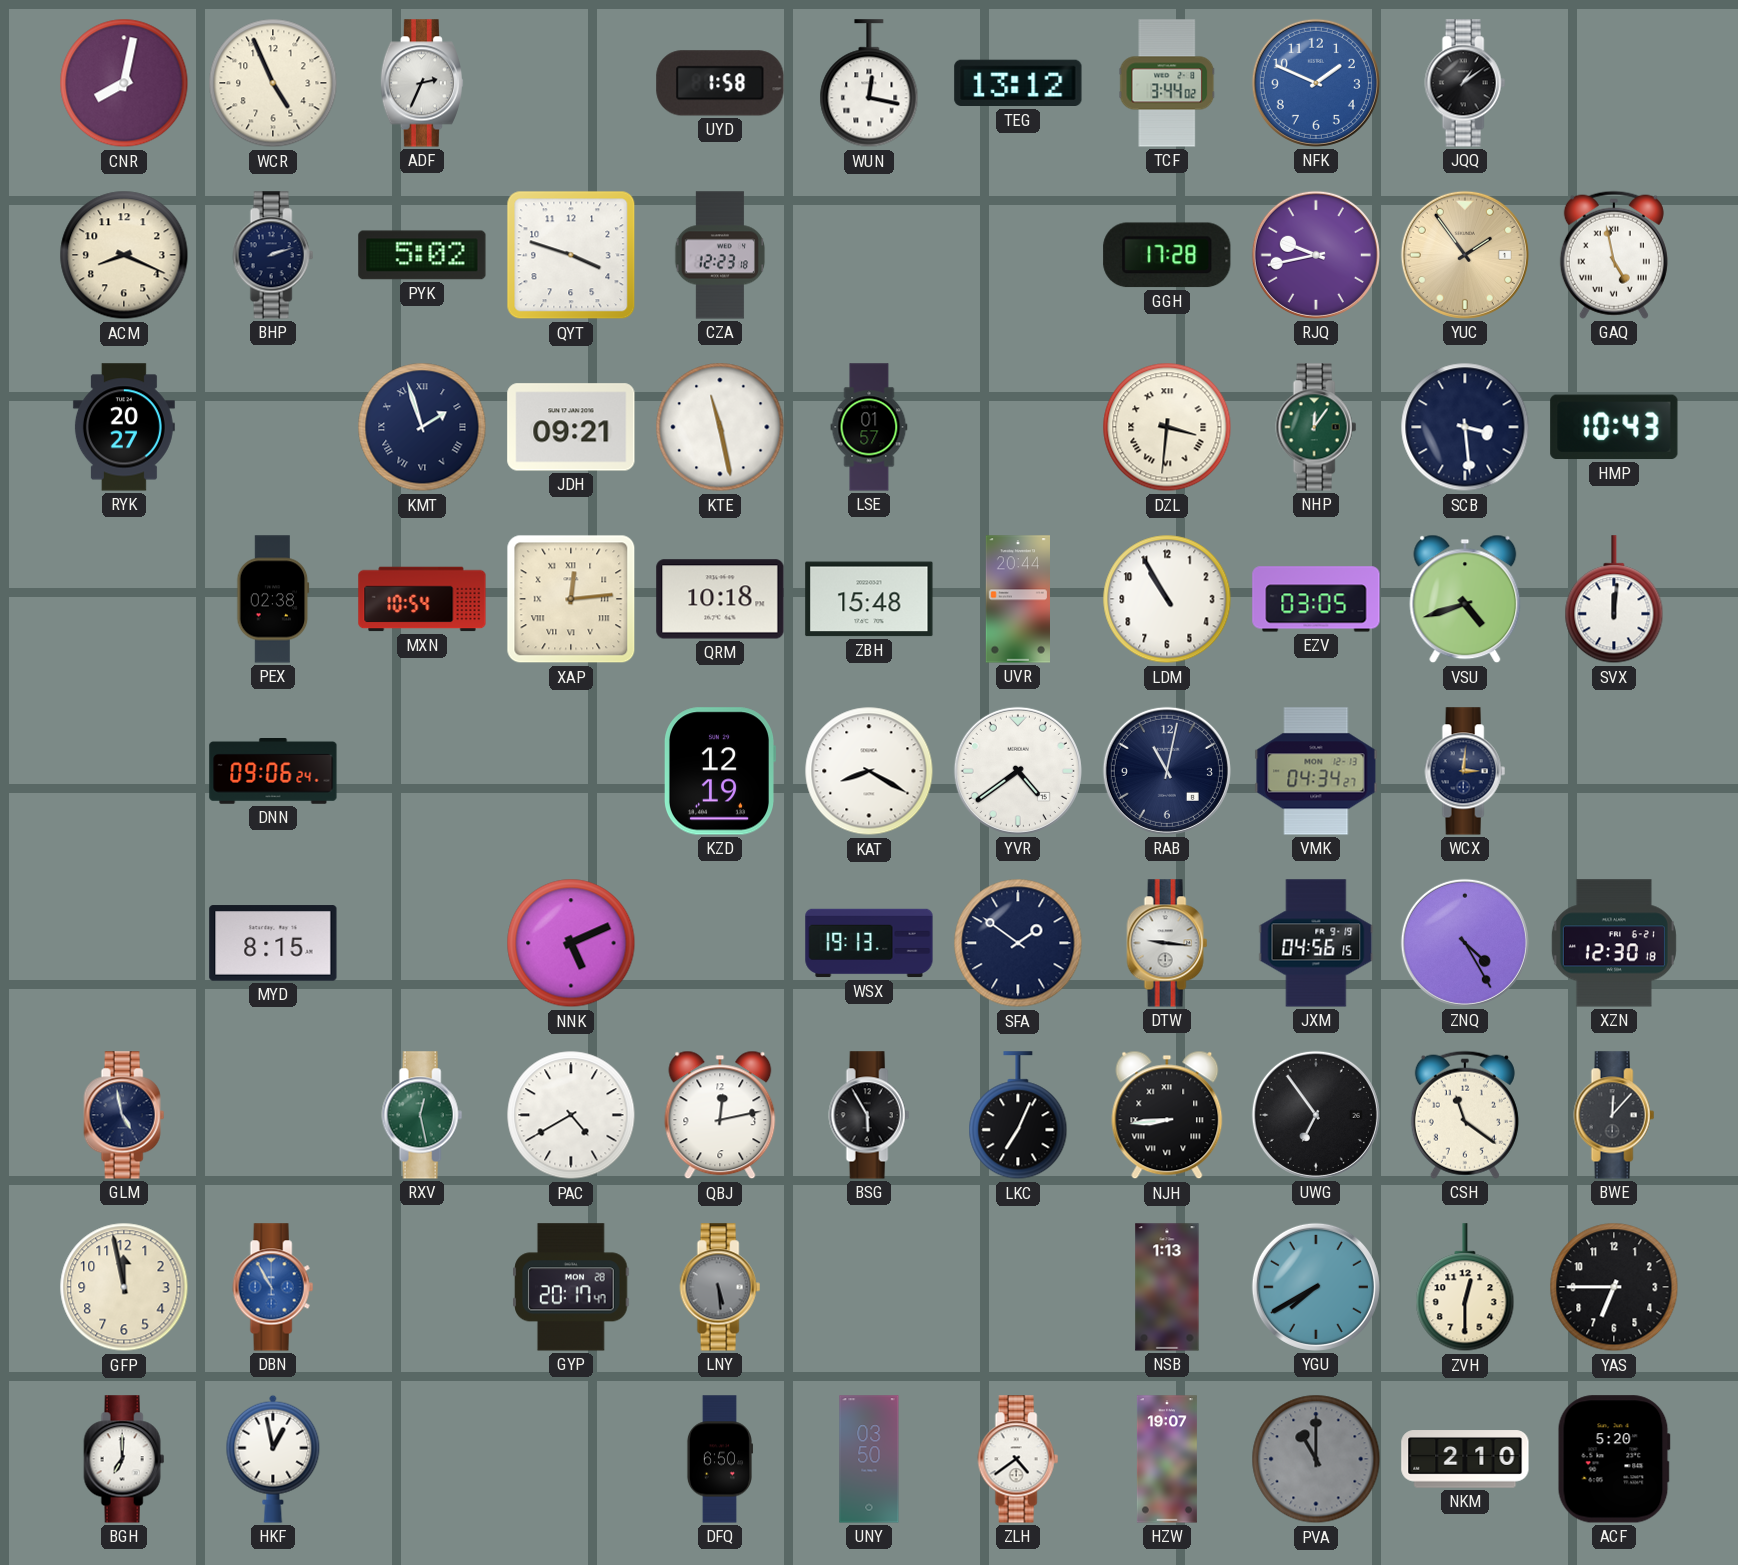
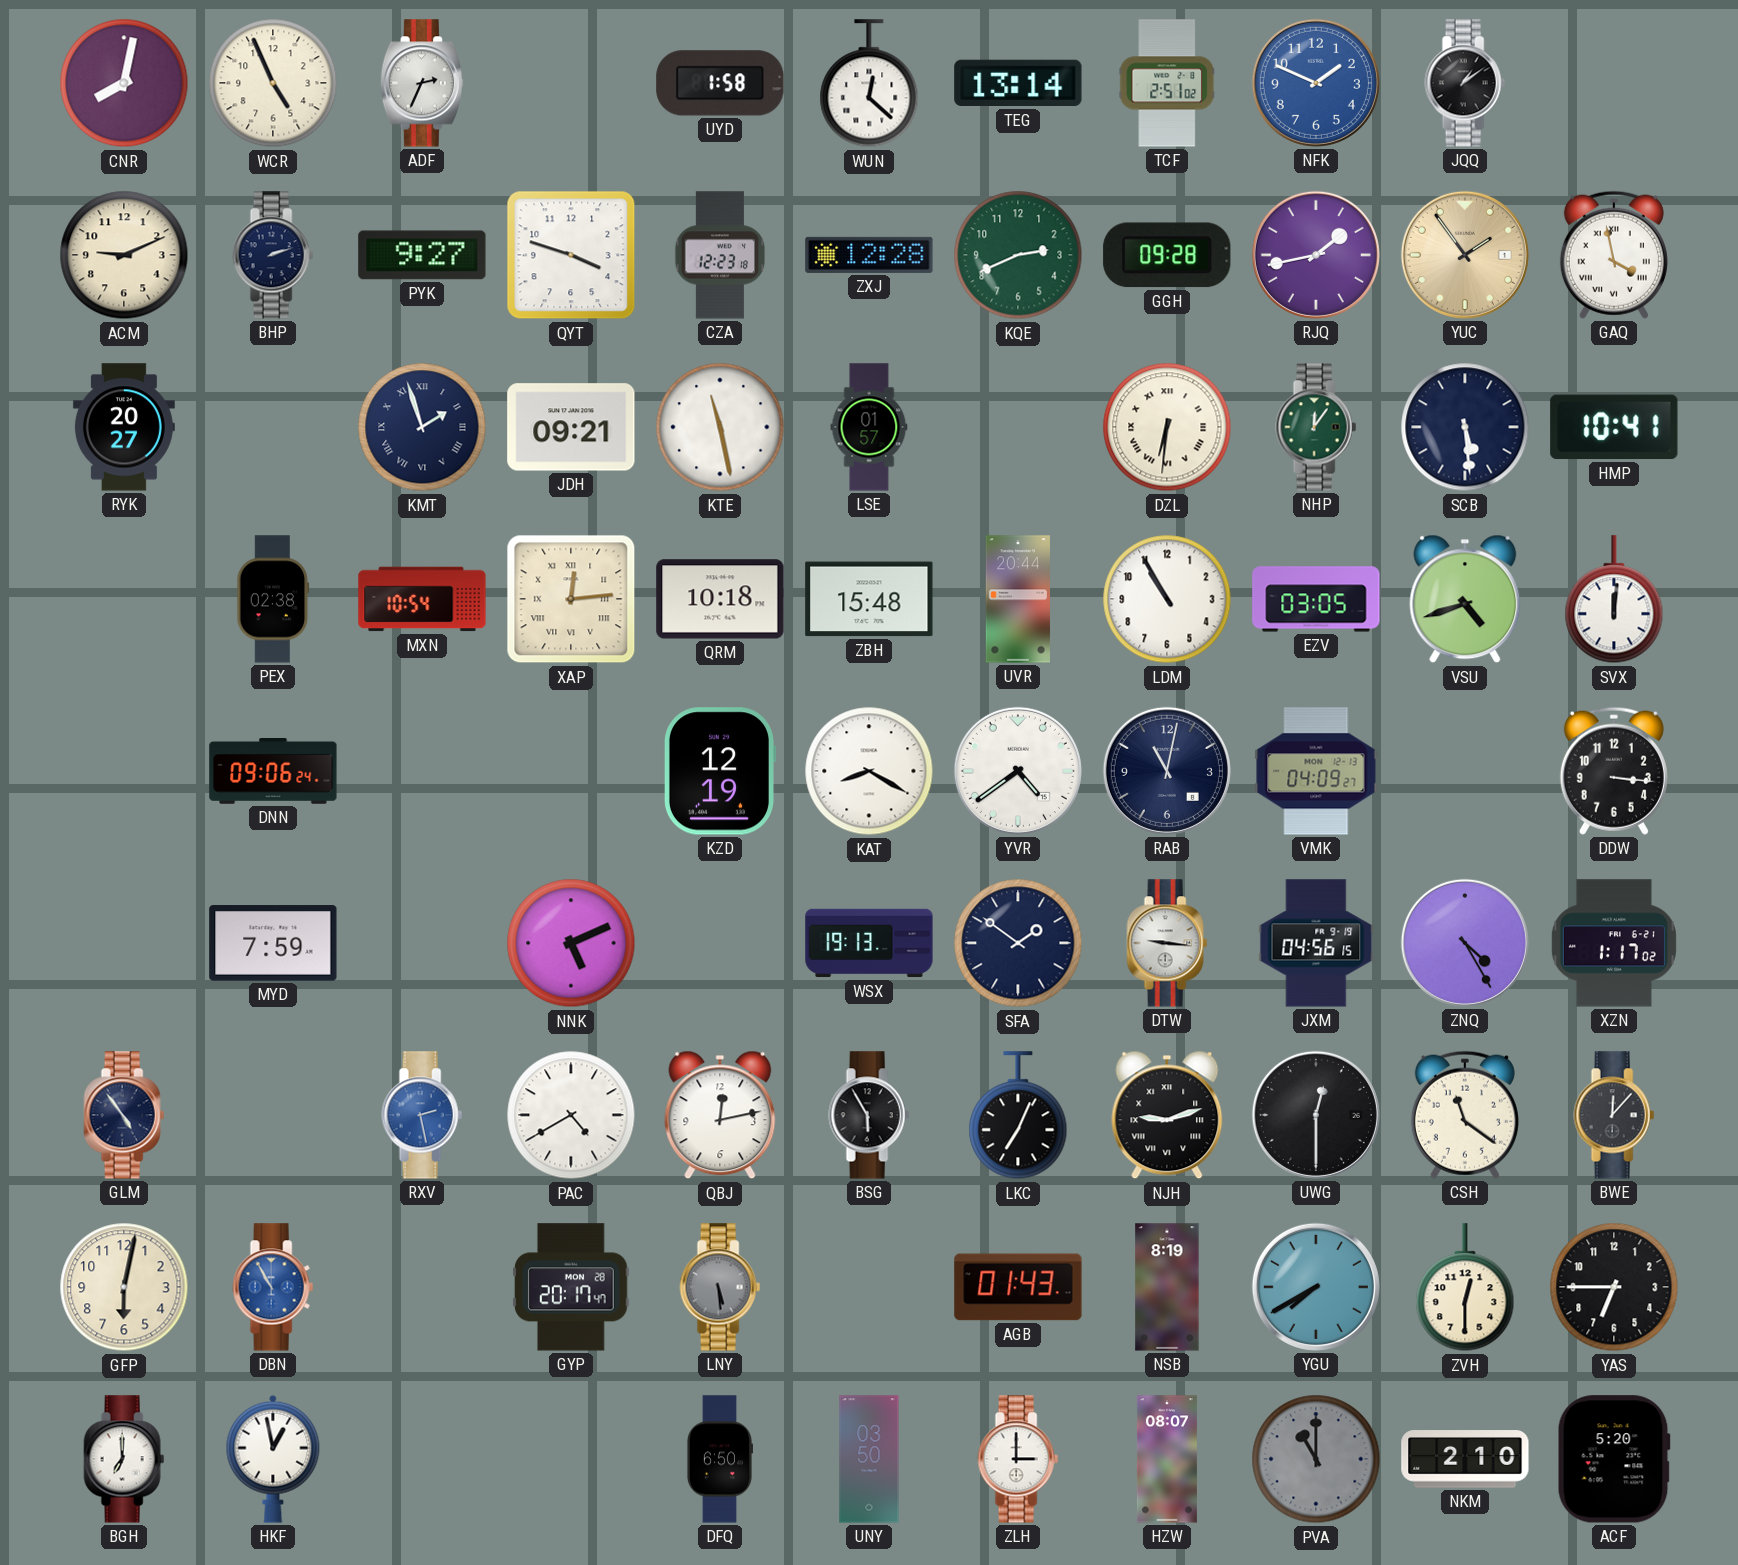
WUN: 12:17 -> 12:22 (869, 84)
TEG: 13:12 -> 13:14 (1018, 83)
TCF: 3:44 -> 2:51 (1167, 83)
ACM: 8:19 -> 9:11 (124, 255)
PYK: 5:02 -> 9:27 (422, 255)
ZXJ: none -> 12:28 (869, 255)
KQE: none -> 2:41 (1018, 255)
GGH: 17:28 -> 09:28 (1167, 255)
RJQ: 9:43 -> 1:43 (1316, 255)
GAQ: 4:58 -> 3:58 (1614, 255)
DZL: 3:31 -> 6:31 (1167, 427)
SCB: 3:29 -> 5:29 (1465, 427)
HMP: 10:43 -> 10:41 (1614, 427)
VMK: 04:34 -> 04:09 (1316, 771)
WCX: 3:01 -> none (1465, 771)
DDW: none -> 3:16 (1614, 771)
MYD: 8:15 -> 7:59 (273, 943)
XZN: 12:30 -> 1:17 (1614, 943)
GLM: 4:58 -> 4:54 (124, 1115)
RXV: 12:28 -> 2:28 (422, 1115)
RXV dial: green -> blue (422, 1115)
NJH: 8:44 -> 9:12 (1167, 1115)
UWG: 6:54 -> 12:30 (1316, 1115)
GFP: 11:58 -> 6:02 (124, 1287)
AGB: none -> 01:43 (1018, 1287)
NSB: 1:13 -> 8:19 (1167, 1287)
ZLH: 4:39 -> 3:00 (1018, 1459)
HZW: 19:07 -> 08:07 (1167, 1459)
